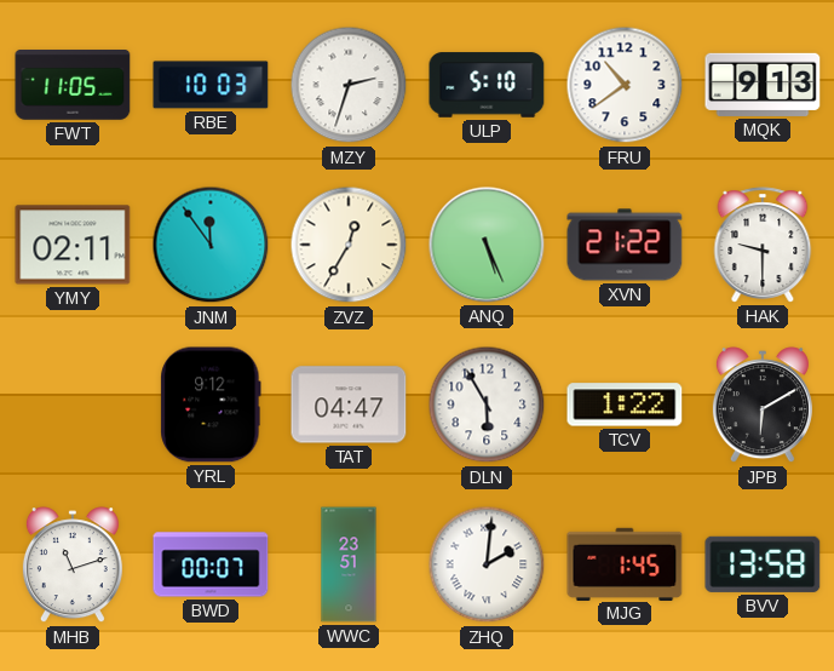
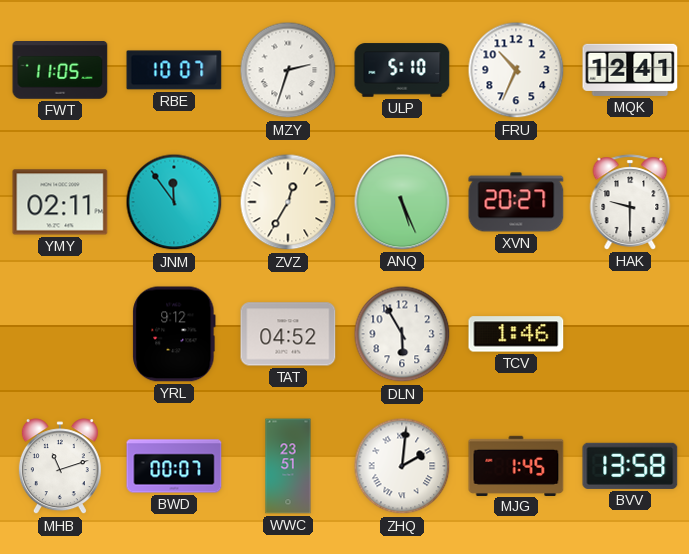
RBE: 10:03 -> 10:07 (174, 70)
FRU: 10:39 -> 10:34 (516, 70)
MQK: 9:13 -> 12:41 (630, 70)
XVN: 21:22 -> 20:27 (516, 202)
TAT: 04:47 -> 04:52 (288, 334)
TCV: 1:22 -> 1:46 (516, 334)
JPB: 6:10 -> none (763, 406)
